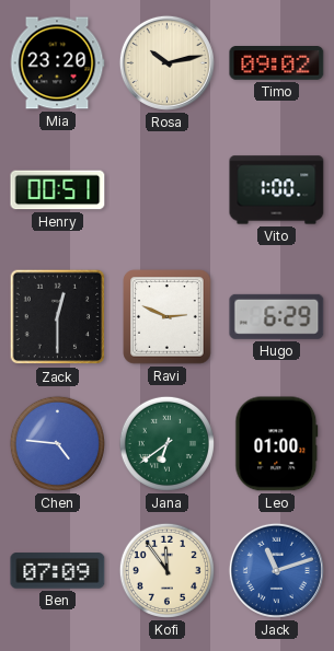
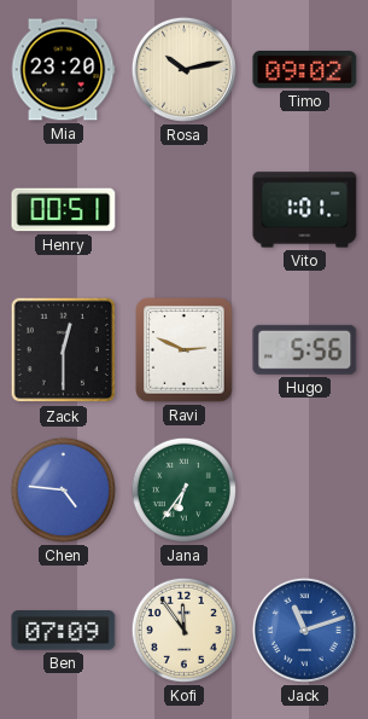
Vito: 1:00 -> 1:01 (305, 210)
Hugo: 6:29 -> 5:56 (305, 349)
Jana: 6:39 -> 6:36 (183, 489)
Leo: 01:00 -> none (277, 444)
